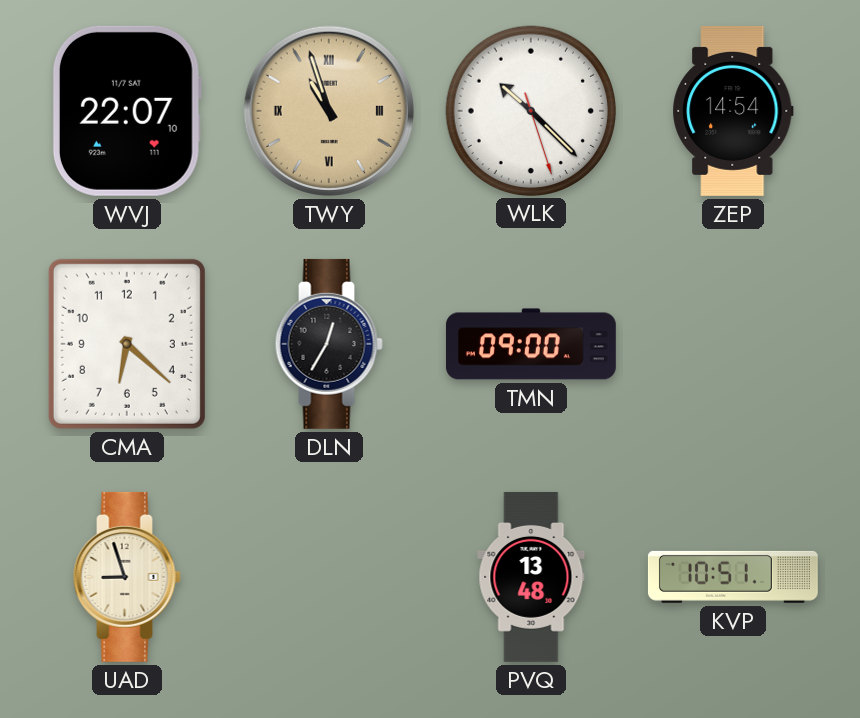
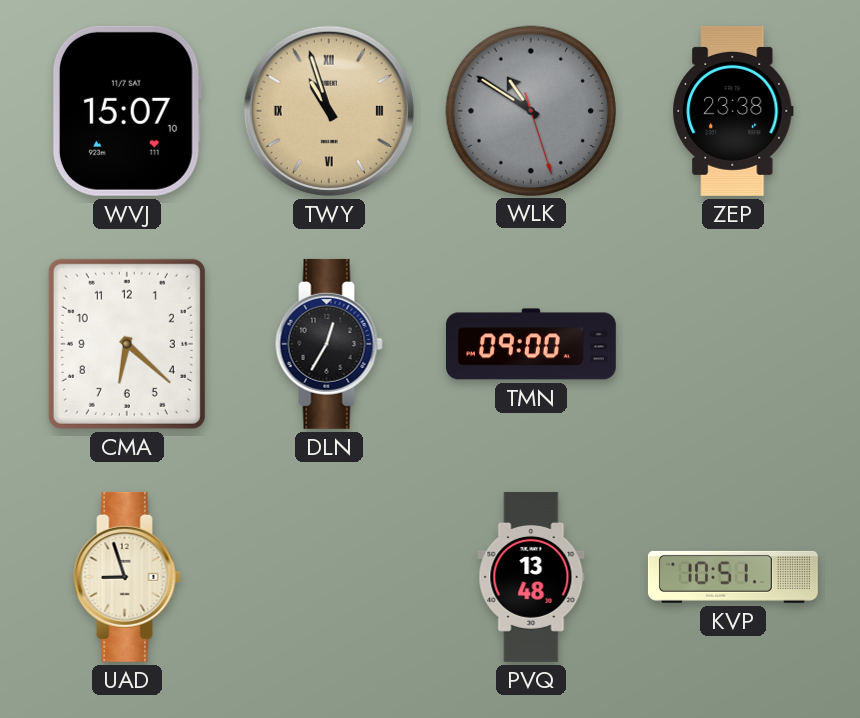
WVJ: 22:07 -> 15:07 (127, 111)
WLK: 10:22 -> 10:50 (530, 110)
WLK dial: white -> grey (530, 110)
ZEP: 14:54 -> 23:38 (733, 111)
